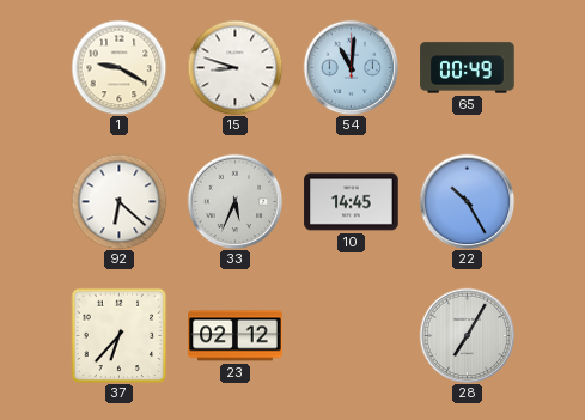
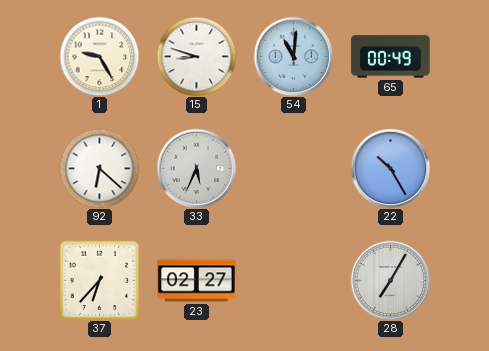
1: 9:20 -> 9:25 (99, 56)
10: 14:45 -> none (352, 202)
23: 02:12 -> 02:27 (197, 281)
